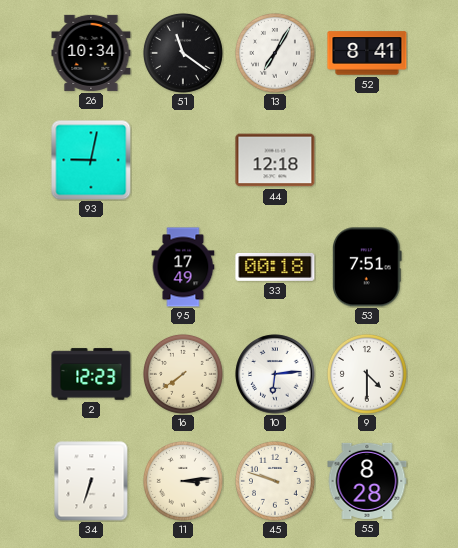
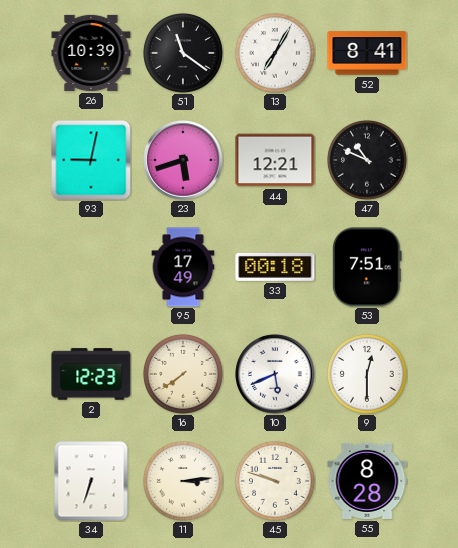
26: 10:34 -> 10:39 (91, 53)
23: none -> 5:42 (183, 160)
44: 12:18 -> 12:21 (275, 160)
47: none -> 10:49 (367, 160)
10: 6:14 -> 5:41 (275, 374)
9: 4:30 -> 12:30 (367, 374)
